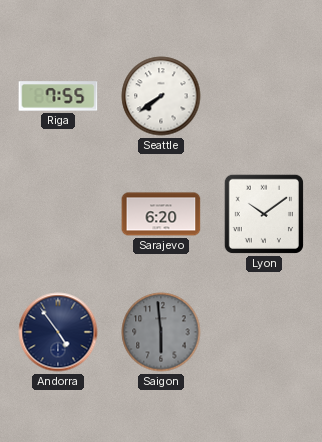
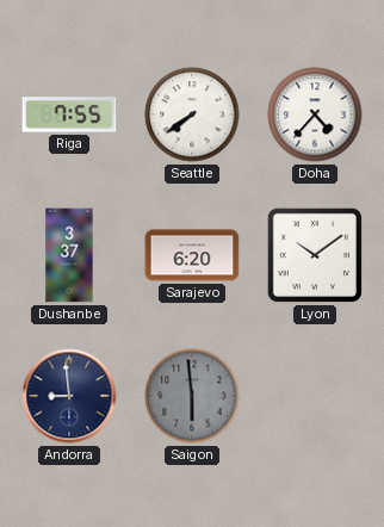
Doha: none -> 4:37 (315, 114)
Dushanbe: none -> 3:37 (69, 255)
Andorra: 4:54 -> 8:59 (69, 396)
